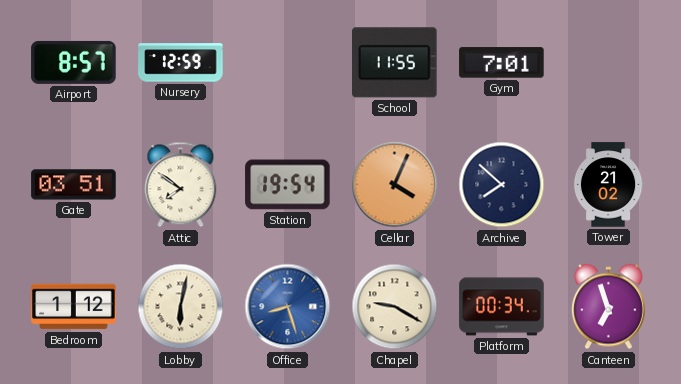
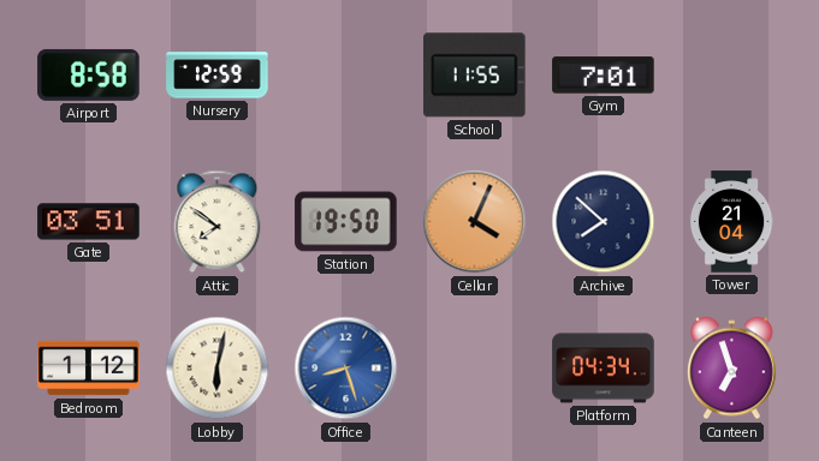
Airport: 8:57 -> 8:58 (89, 74)
Station: 19:54 -> 19:50 (346, 222)
Tower: 21:02 -> 21:04 (731, 222)
Chapel: 9:20 -> none (395, 307)
Platform: 00:34 -> 04:34 (604, 369)
